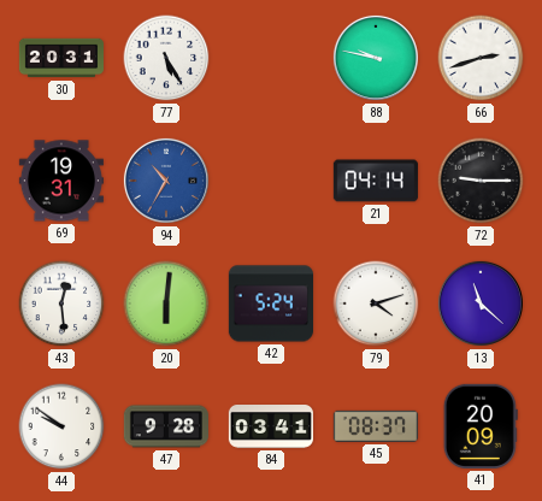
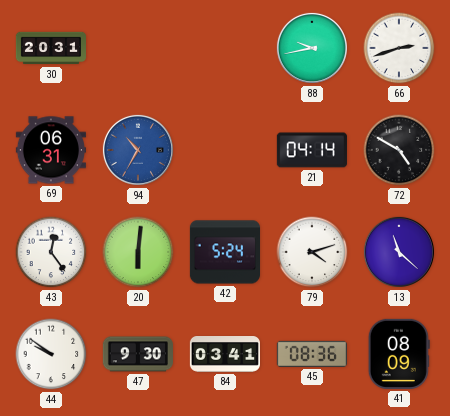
77: 5:25 -> none (166, 58)
88: 9:47 -> 9:43 (312, 48)
69: 19:31 -> 06:31 (51, 150)
72: 9:15 -> 4:50 (399, 150)
43: 12:29 -> 12:24 (51, 252)
47: 9:28 -> 9:30 (138, 354)
45: 08:37 -> 08:36 (312, 354)
41: 20:09 -> 08:09 (399, 354)
